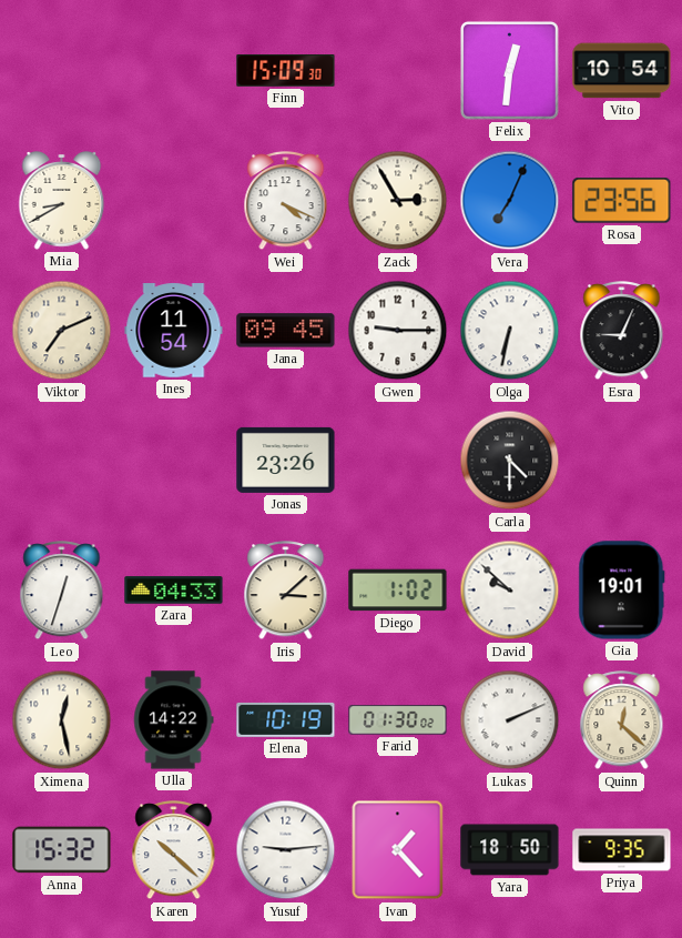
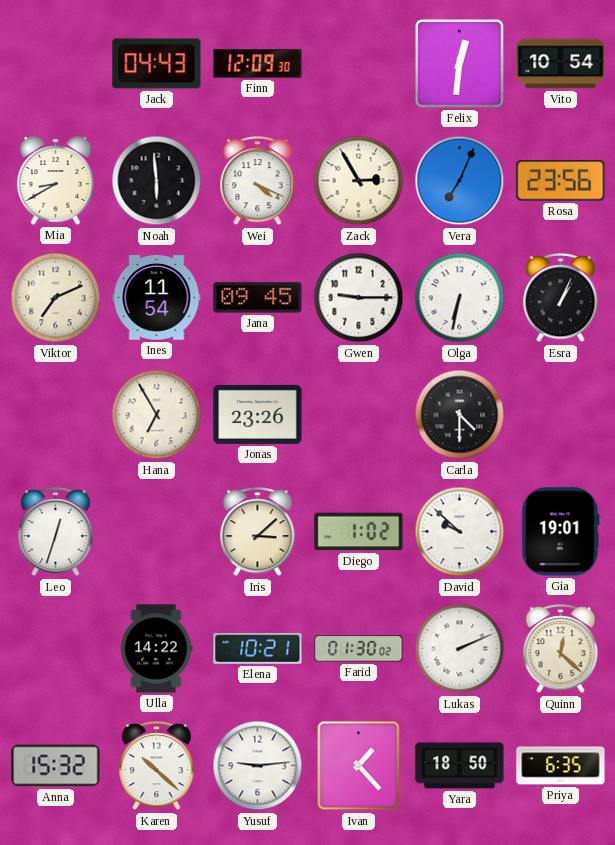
Jack: none -> 04:43 (157, 64)
Finn: 15:09 -> 12:09 (258, 64)
Noah: none -> 5:59 (157, 181)
Esra: 9:04 -> 1:04 (561, 298)
Hana: none -> 6:55 (157, 415)
Zara: 04:33 -> none (174, 591)
Ximena: 12:28 -> none (62, 720)
Elena: 10:19 -> 10:21 (258, 648)
Priya: 9:35 -> 6:35 (561, 766)
